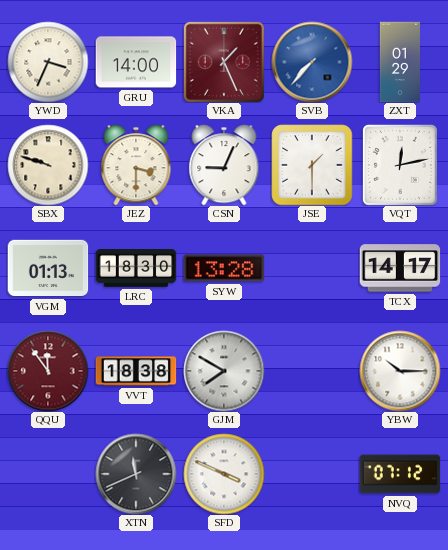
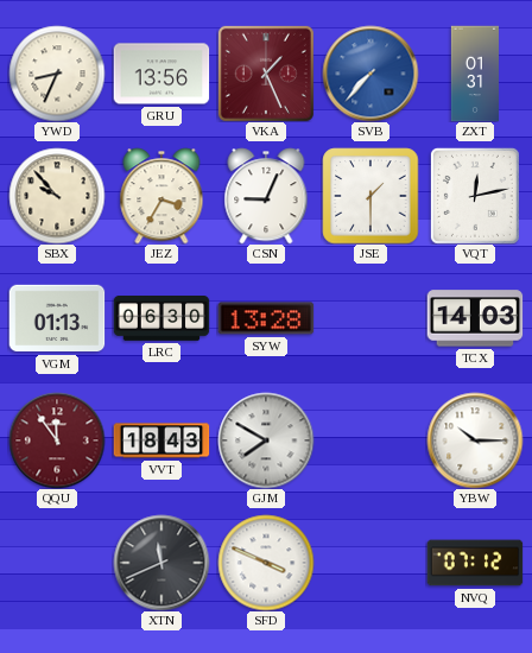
YWD: 3:34 -> 8:34 (57, 74)
GRU: 14:00 -> 13:56 (161, 74)
ZXT: 01:29 -> 01:31 (474, 74)
SBX: 9:48 -> 9:53 (57, 196)
JEZ: 3:30 -> 3:35 (161, 196)
LRC: 18:30 -> 06:30 (161, 318)
TCX: 14:17 -> 14:03 (475, 318)
VVT: 18:38 -> 18:43 (161, 440)
